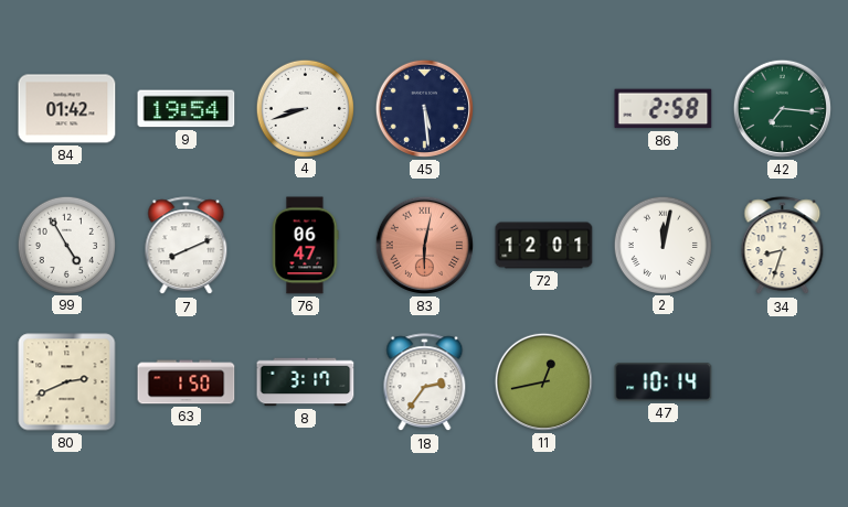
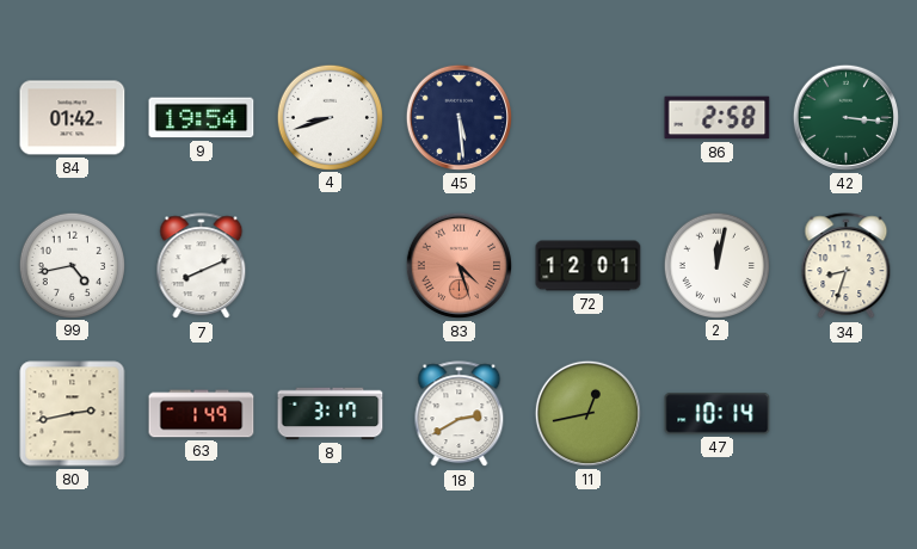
42: 7:16 -> 3:16 (845, 117)
99: 4:55 -> 4:43 (72, 265)
76: 06:47 -> none (305, 246)
83: 6:02 -> 4:27 (458, 265)
80: 2:41 -> 2:43 (73, 414)
63: 1:50 -> 1:49 (202, 414)
18: 2:36 -> 2:40 (460, 414)
